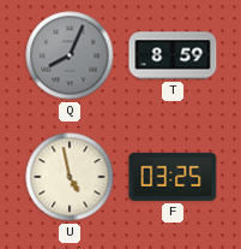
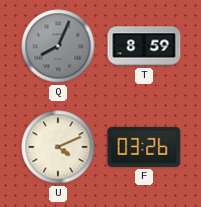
U: 4:58 -> 4:11 (58, 147)
F: 03:25 -> 03:26 (144, 147)
